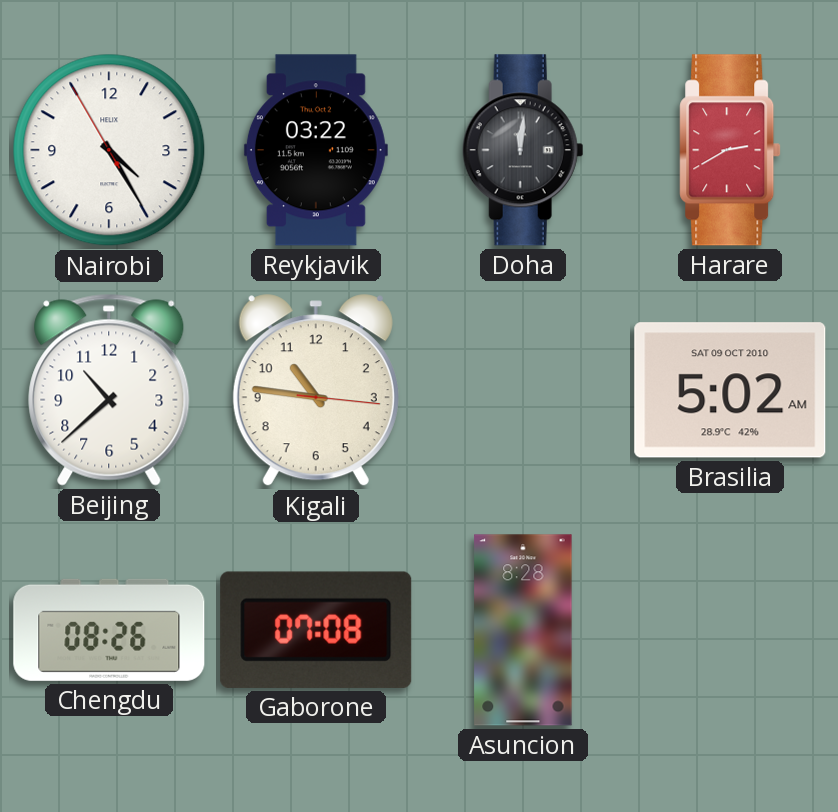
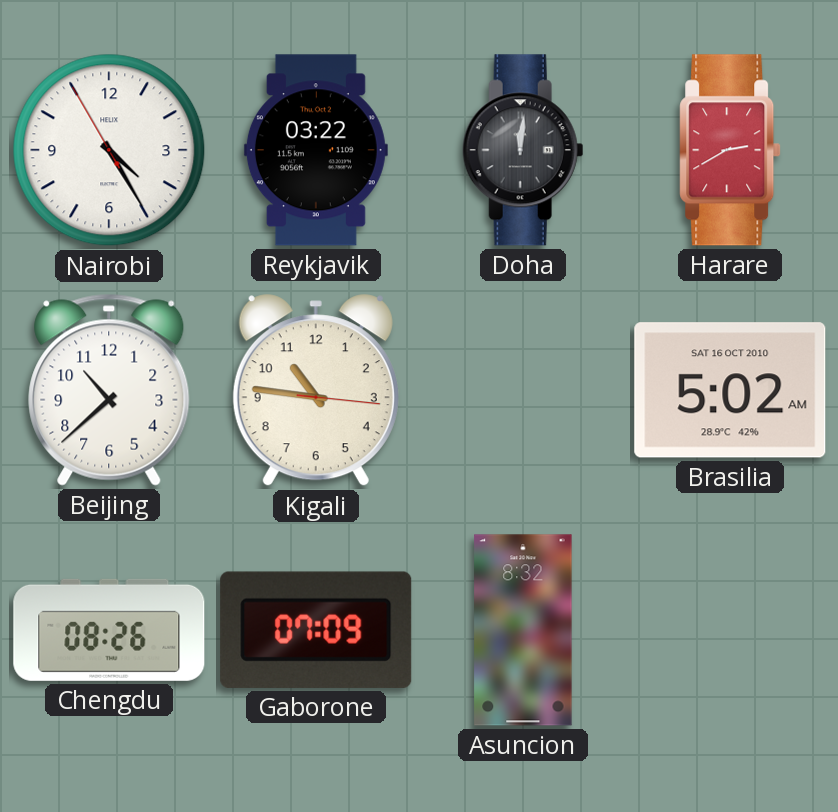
Brasilia date: SAT 09 OCT 2010 -> SAT 16 OCT 2010 (730, 390)
Gaborone: 07:08 -> 07:09 (316, 630)
Asuncion: 8:28 -> 8:32 (523, 630)
